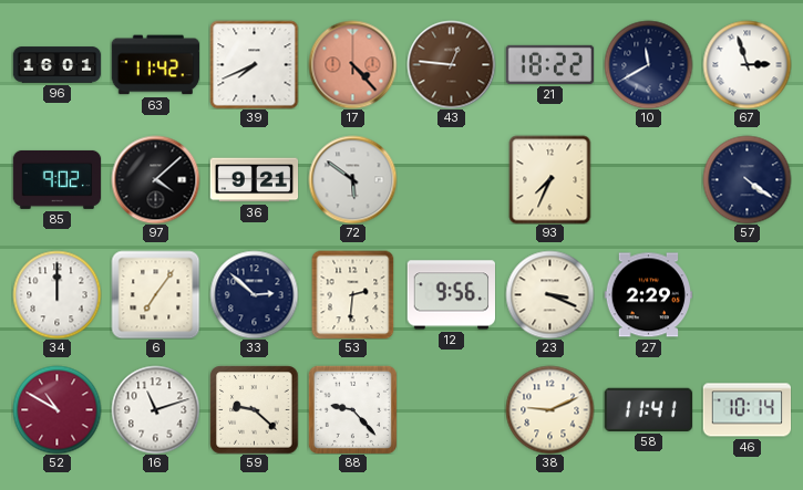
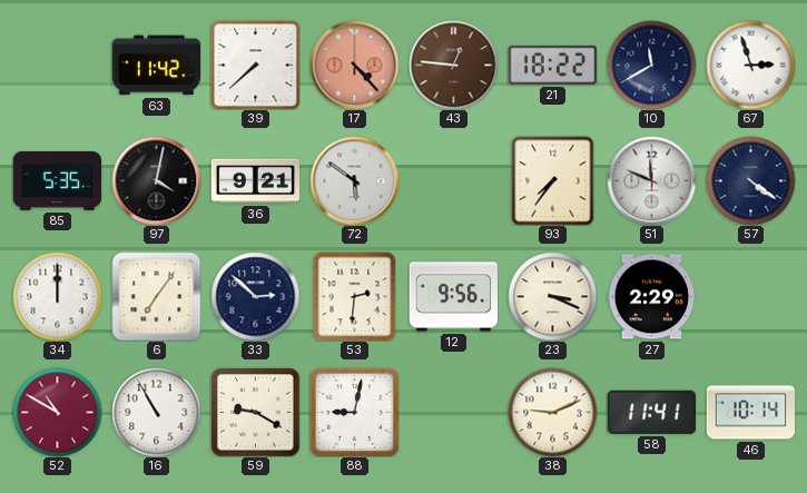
96: 16:01 -> none (56, 65)
39: 7:41 -> 7:38 (255, 65)
85: 9:02 -> 5:35 (57, 180)
97: 4:08 -> 4:02 (156, 180)
93: 7:34 -> 7:36 (553, 180)
51: none -> 11:49 (651, 180)
16: 11:12 -> 10:55 (156, 412)
59: 9:22 -> 9:20 (255, 412)
88: 9:23 -> 9:02 (354, 412)
